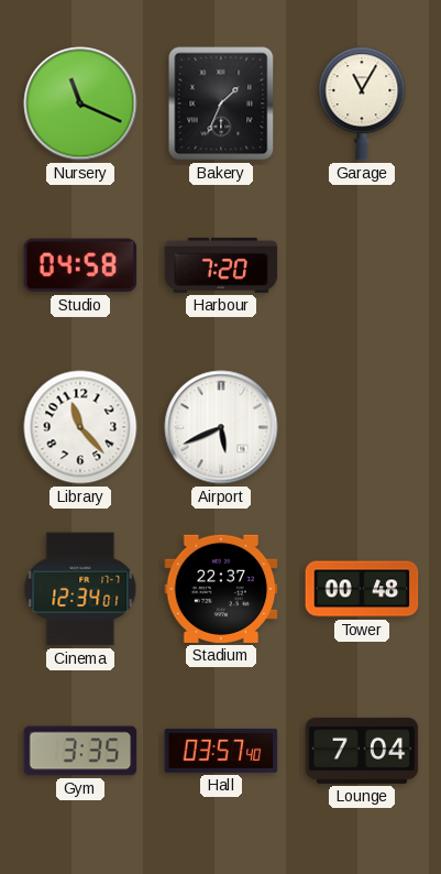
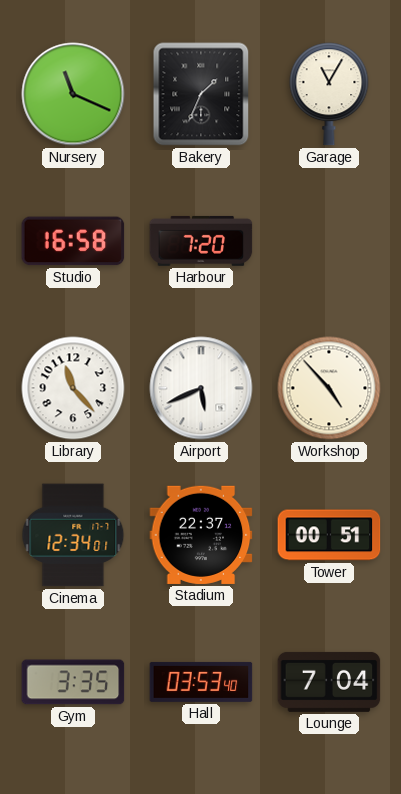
Studio: 04:58 -> 16:58 (73, 241)
Workshop: none -> 4:53 (329, 388)
Tower: 00:48 -> 00:51 (329, 535)
Hall: 03:57 -> 03:53 (201, 682)
